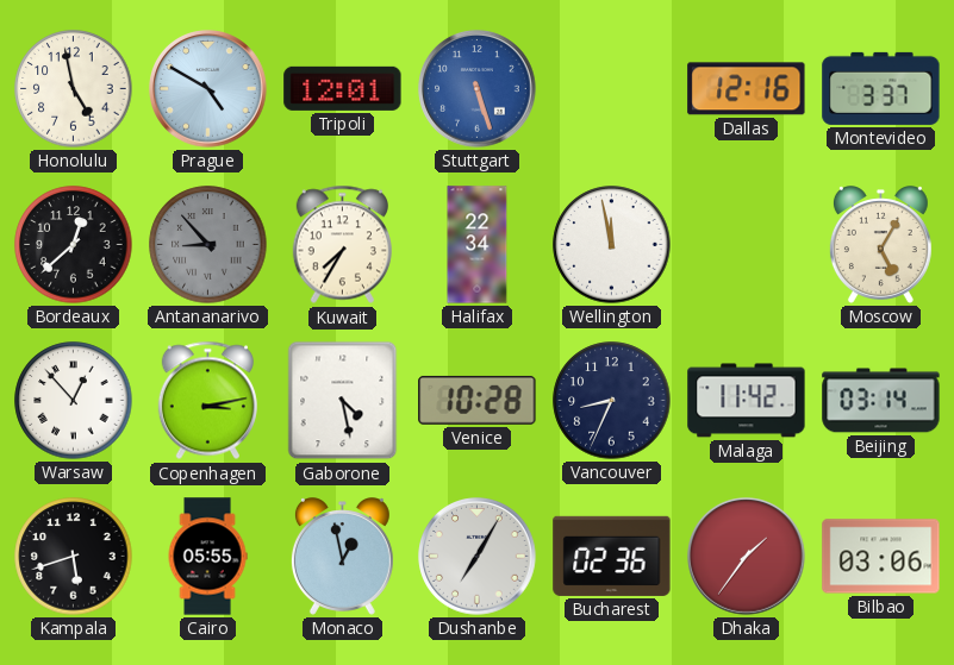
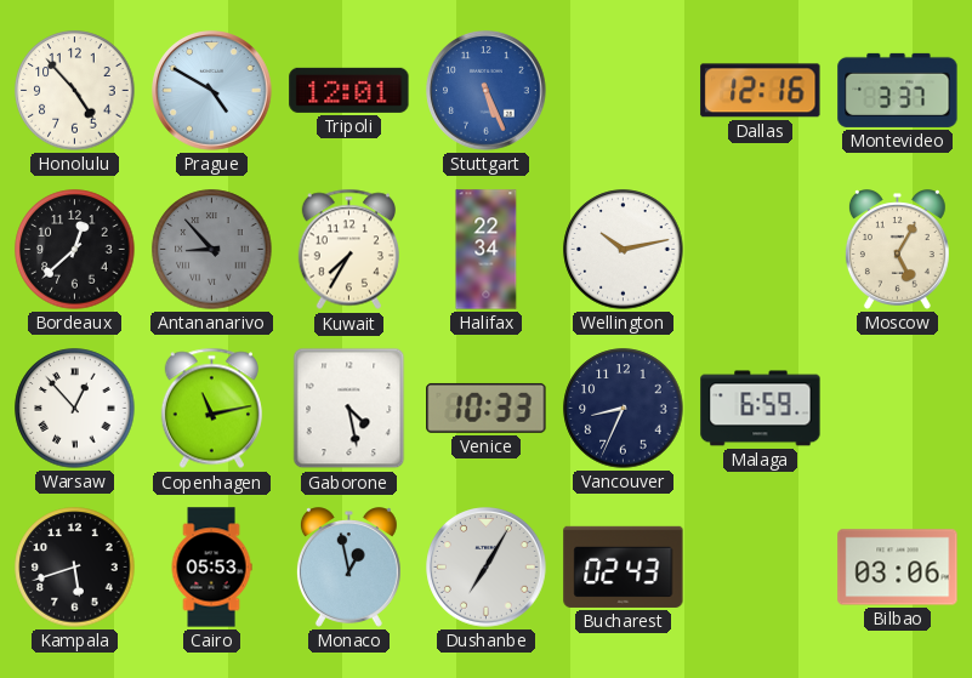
Honolulu: 4:58 -> 4:53 (75, 91)
Stuttgart: 5:27 -> 5:26 (487, 91)
Wellington: 11:58 -> 10:13 (624, 250)
Copenhagen: 3:13 -> 11:13 (211, 409)
Venice: 10:28 -> 10:33 (487, 408)
Malaga: 11:42 -> 6:59 (761, 409)
Beijing: 03:14 -> none (881, 401)
Cairo: 05:55 -> 05:53 (211, 568)
Bucharest: 02:36 -> 02:43 (624, 566)
Dhaka: 1:36 -> none (747, 557)
